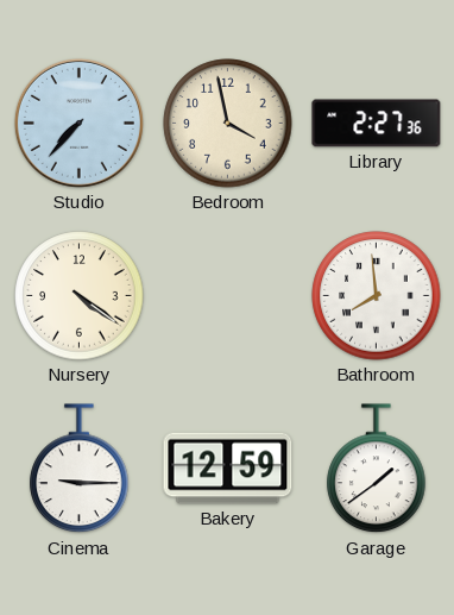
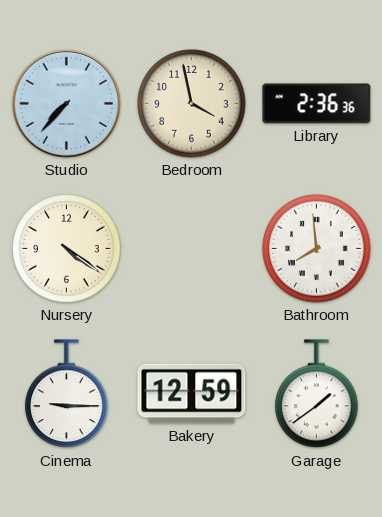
Library: 2:27 -> 2:36 (317, 104)
